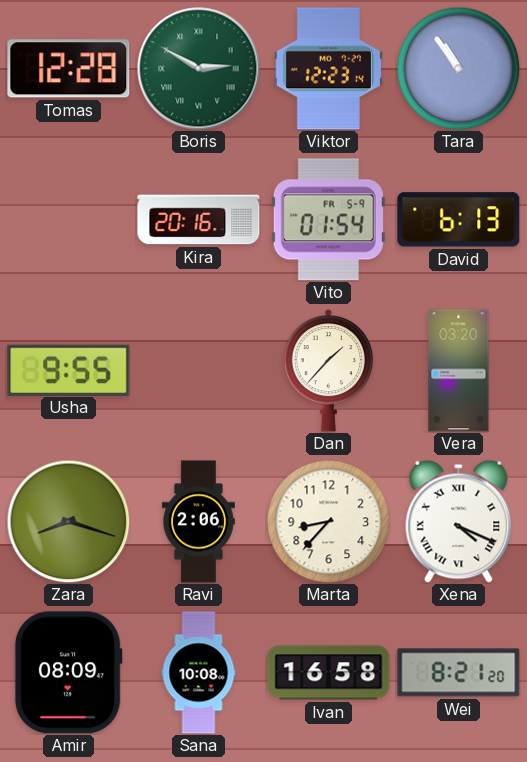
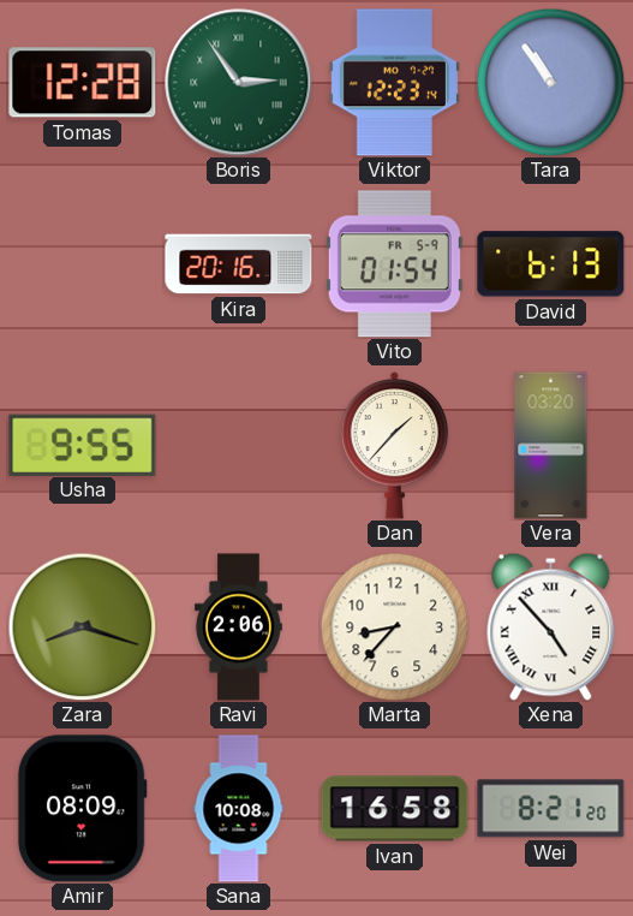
Boris: 2:50 -> 2:54 (239, 83)
Xena: 4:19 -> 4:53 (551, 626)
